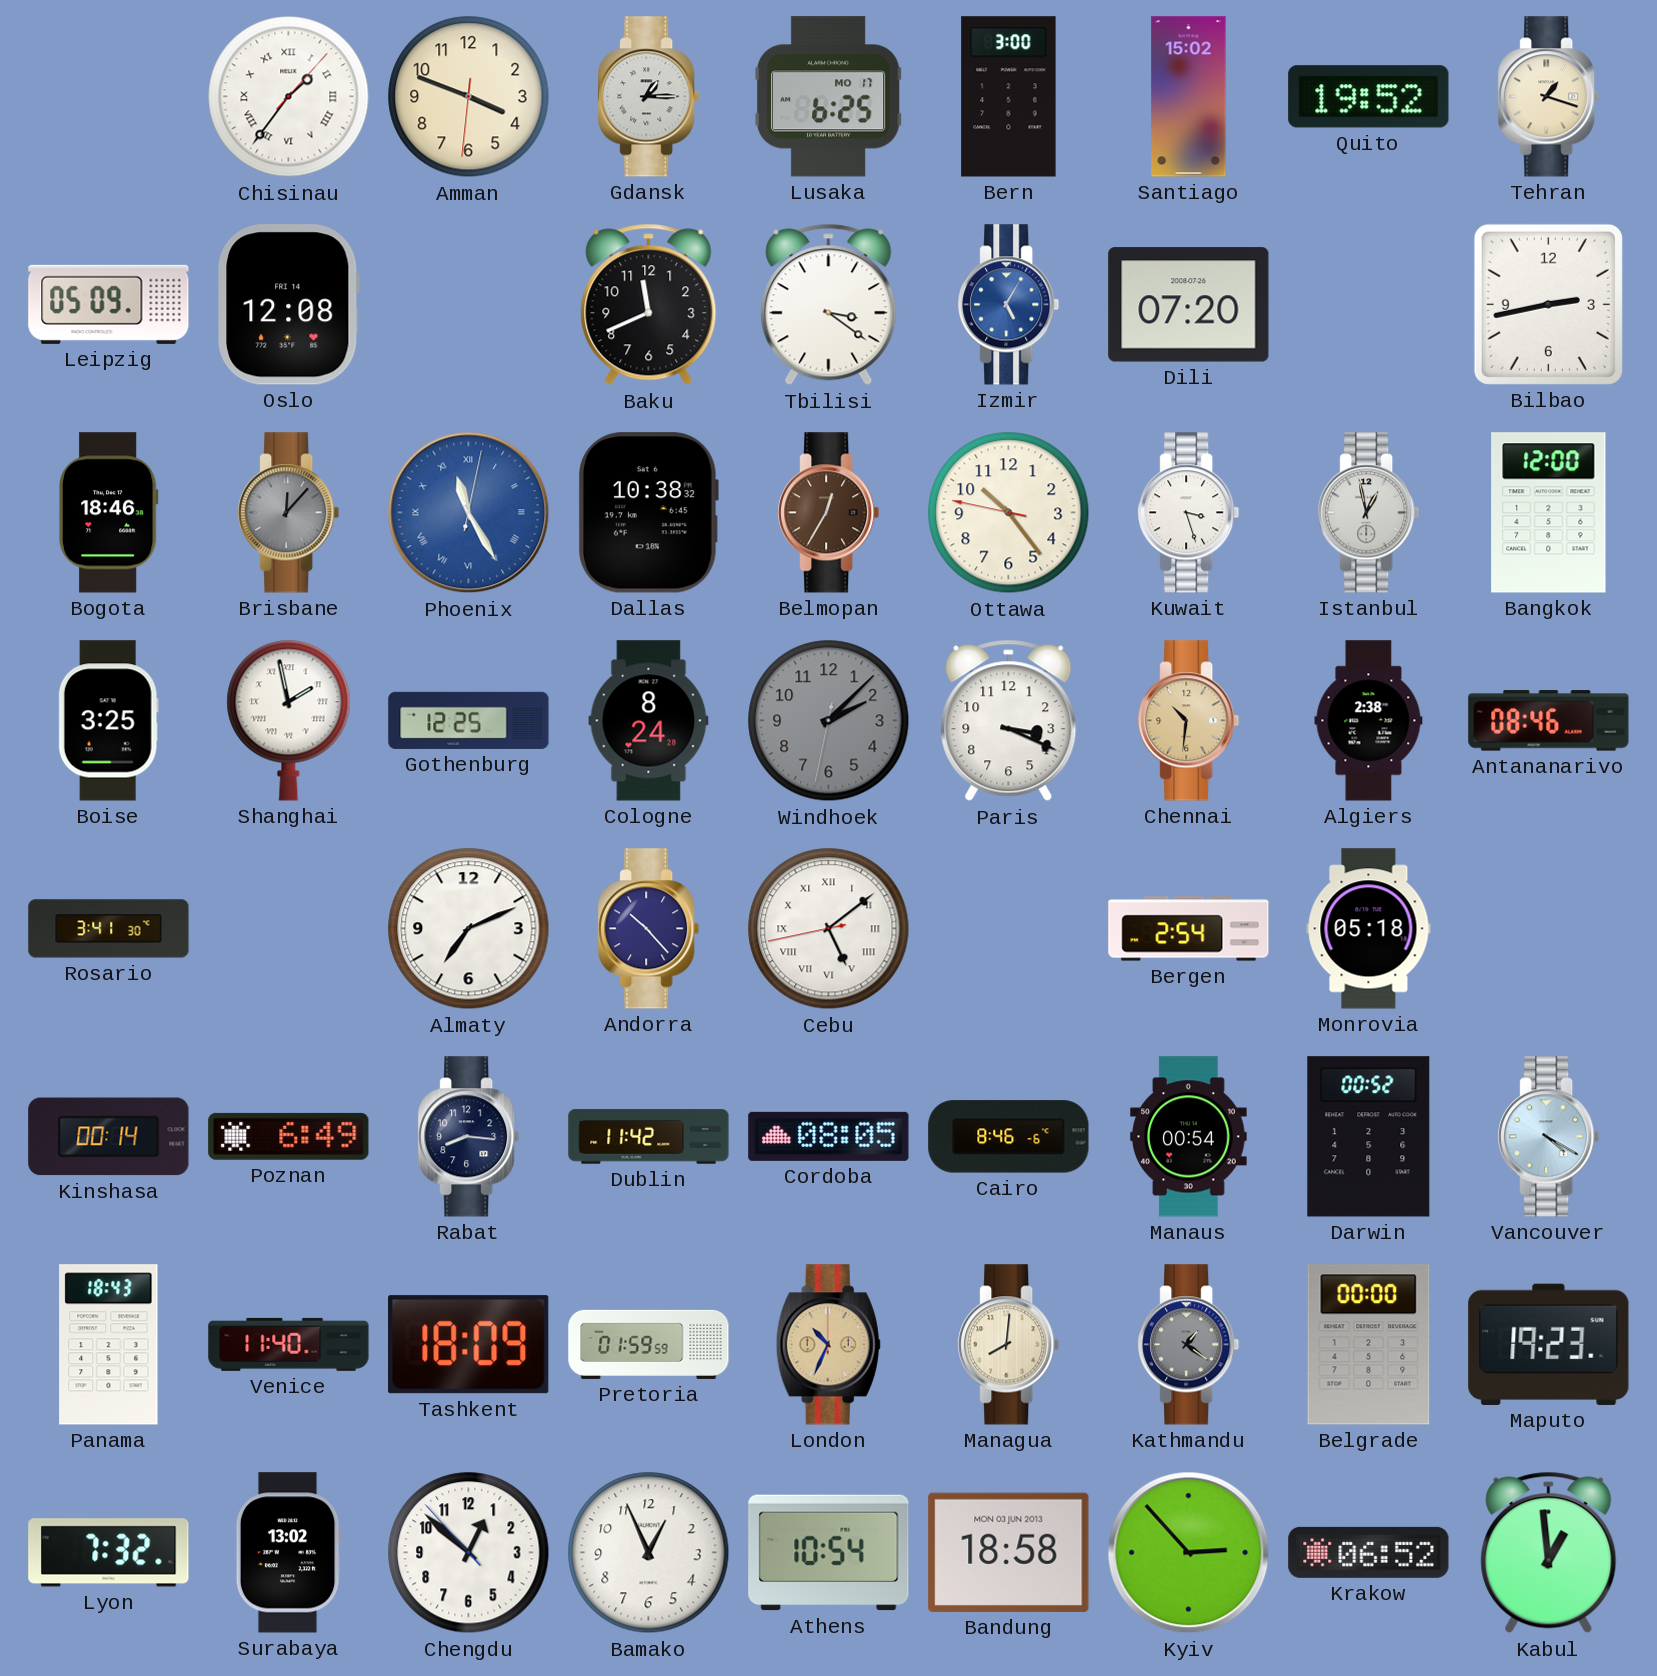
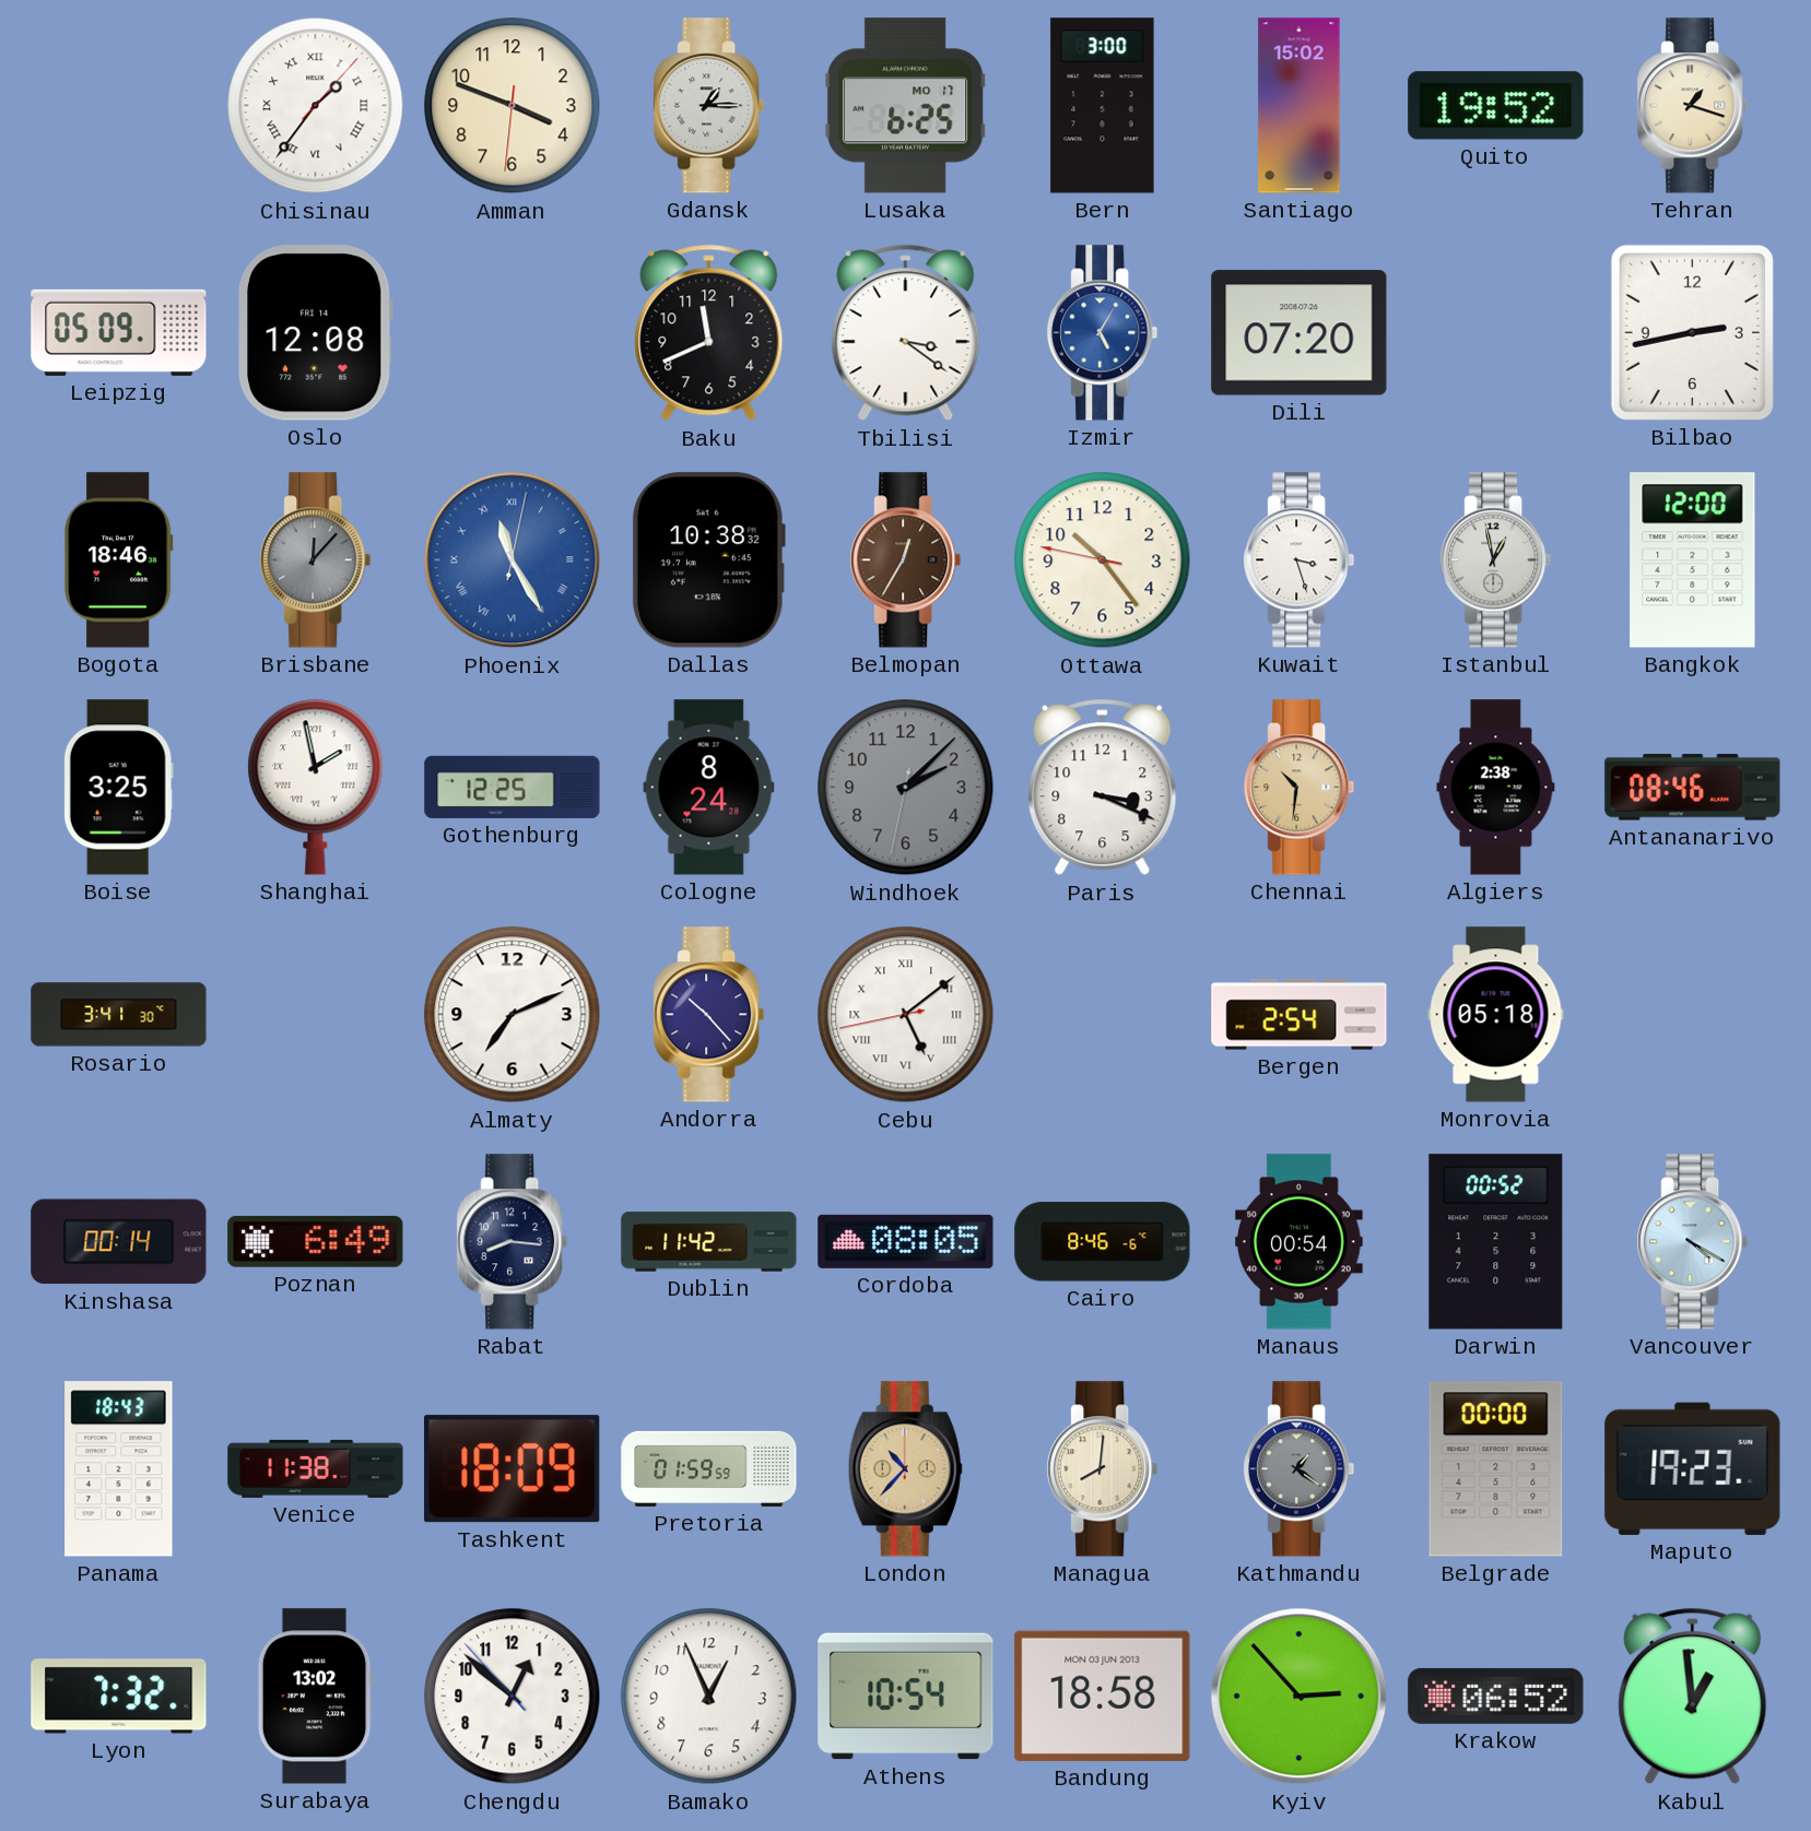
Venice: 11:40 -> 11:38 (316, 1468)
London: 10:34 -> 10:37 (905, 1469)
